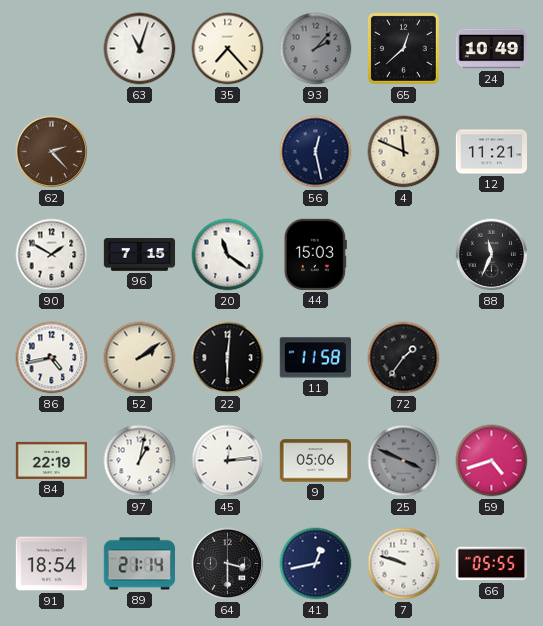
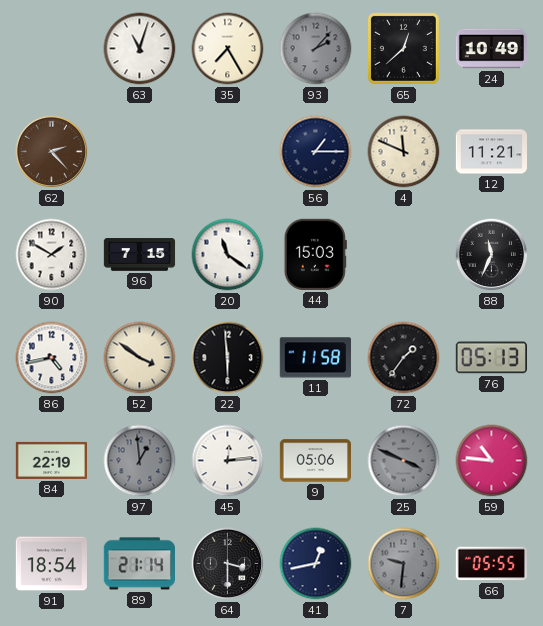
35: 7:23 -> 7:25 (228, 49)
56: 12:28 -> 1:15 (316, 152)
52: 2:09 -> 3:51 (140, 358)
22: 6:01 -> 5:59 (228, 358)
76: none -> 05:13 (491, 358)
97: 1:02 -> 12:59 (140, 461)
97 dial: white -> grey (140, 461)
59: 4:42 -> 10:46 (492, 461)
7: 9:48 -> 9:31 (404, 564)
7 dial: white -> grey (404, 564)
